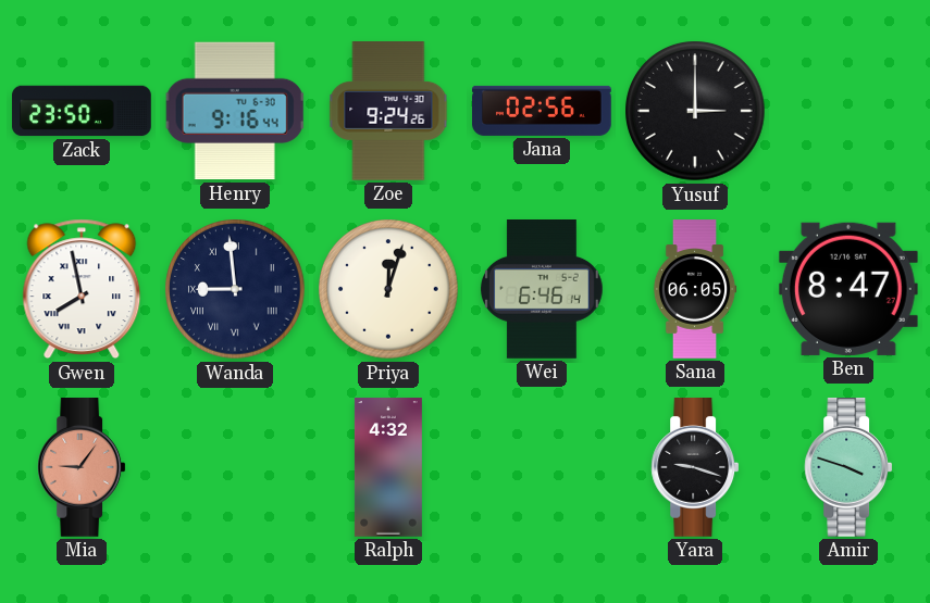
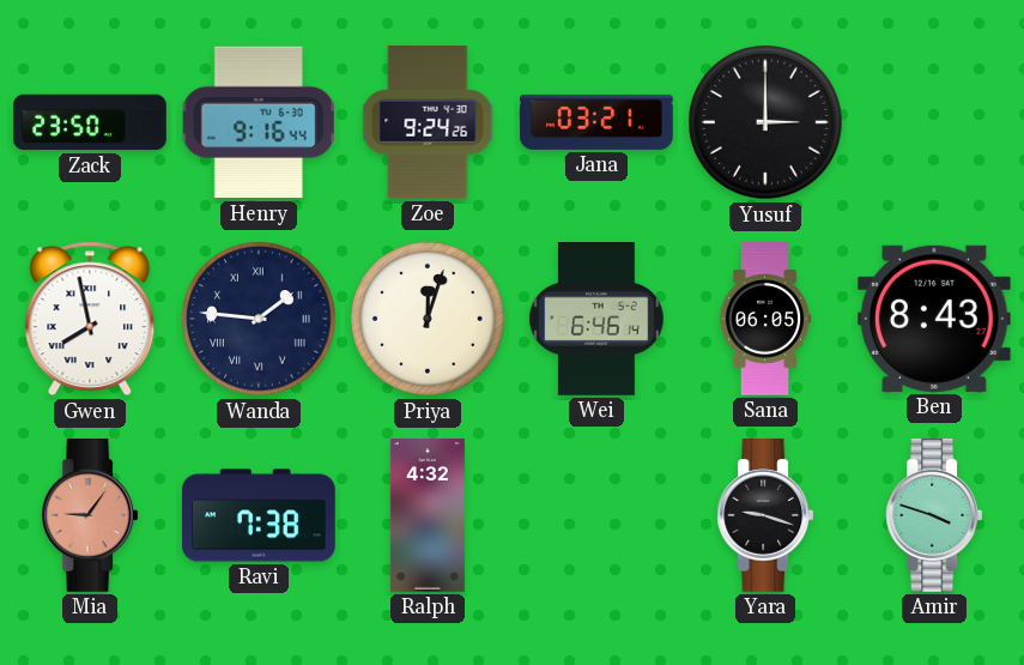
Jana: 02:56 -> 03:21 (596, 122)
Wanda: 8:59 -> 1:46 (259, 319)
Ben: 8:47 -> 8:43 (934, 319)
Ravi: none -> 7:38 (260, 515)
